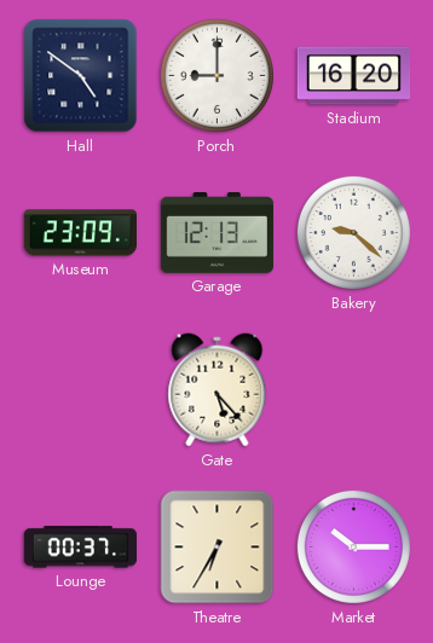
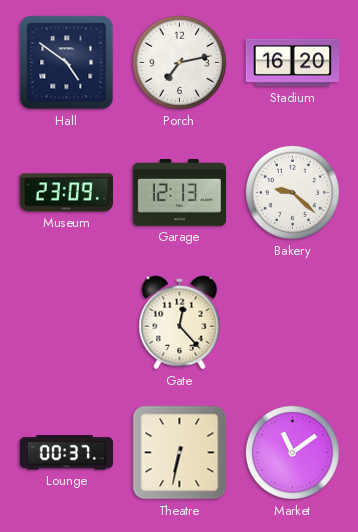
Porch: 9:00 -> 7:13 (179, 62)
Gate: 5:23 -> 12:23 (180, 323)
Theatre: 6:35 -> 6:32 (180, 453)
Market: 10:15 -> 11:09 (292, 452)
